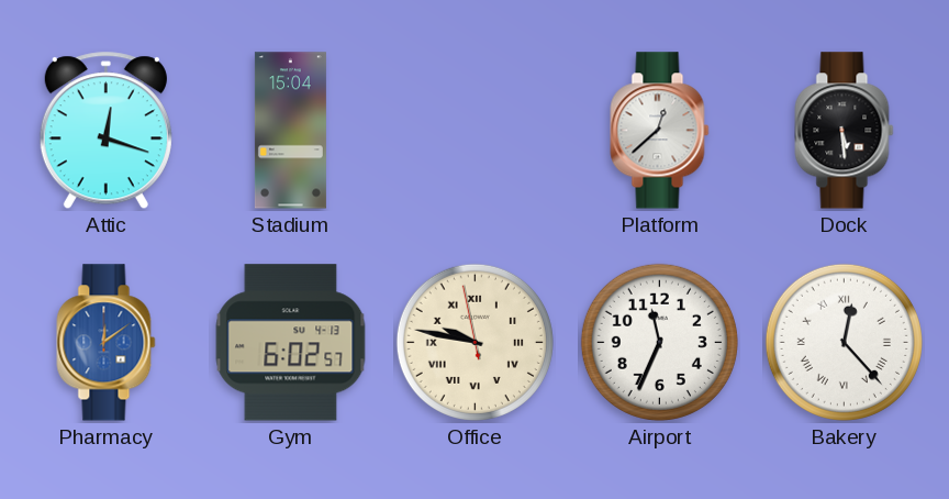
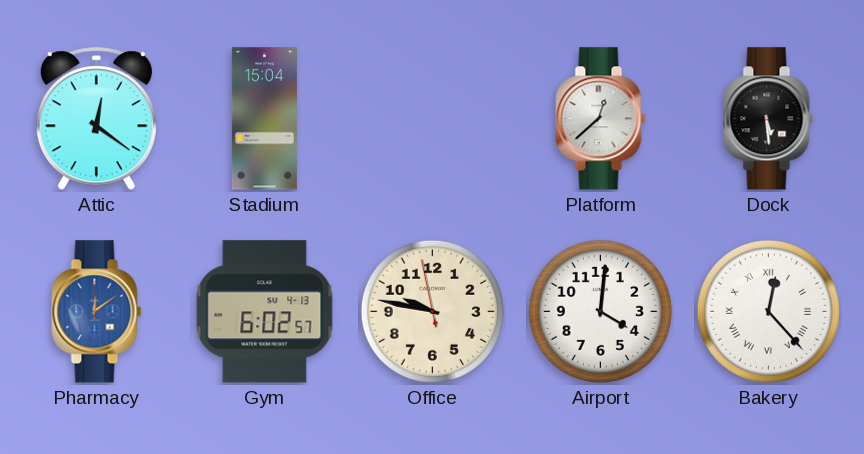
Attic: 12:18 -> 12:21 (96, 119)
Office numerals: Roman -> Arabic (432, 311)
Airport: 11:34 -> 4:01 (600, 311)
